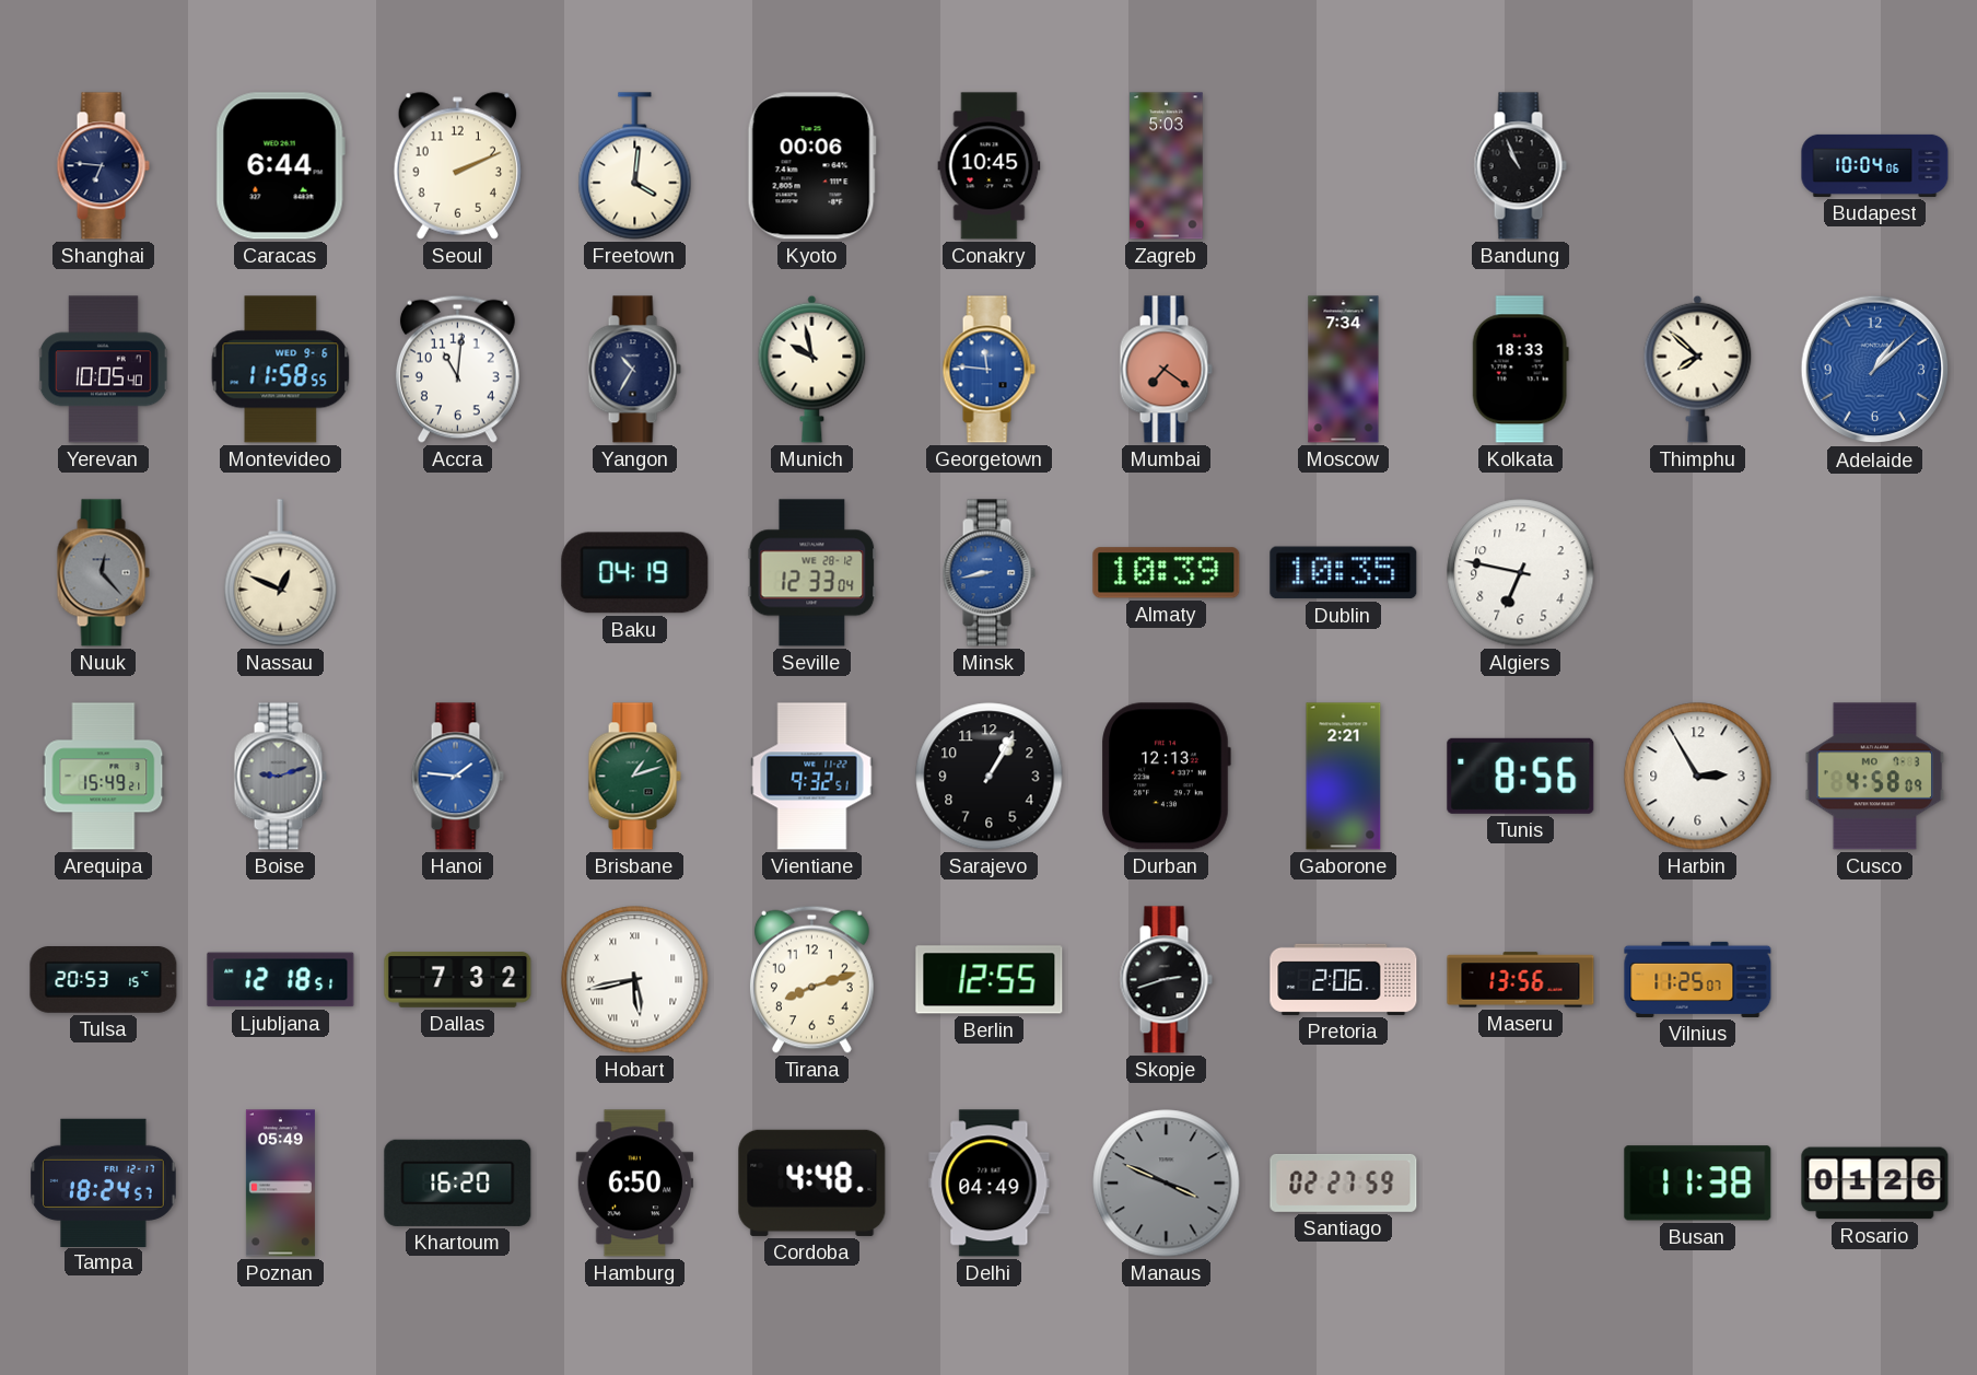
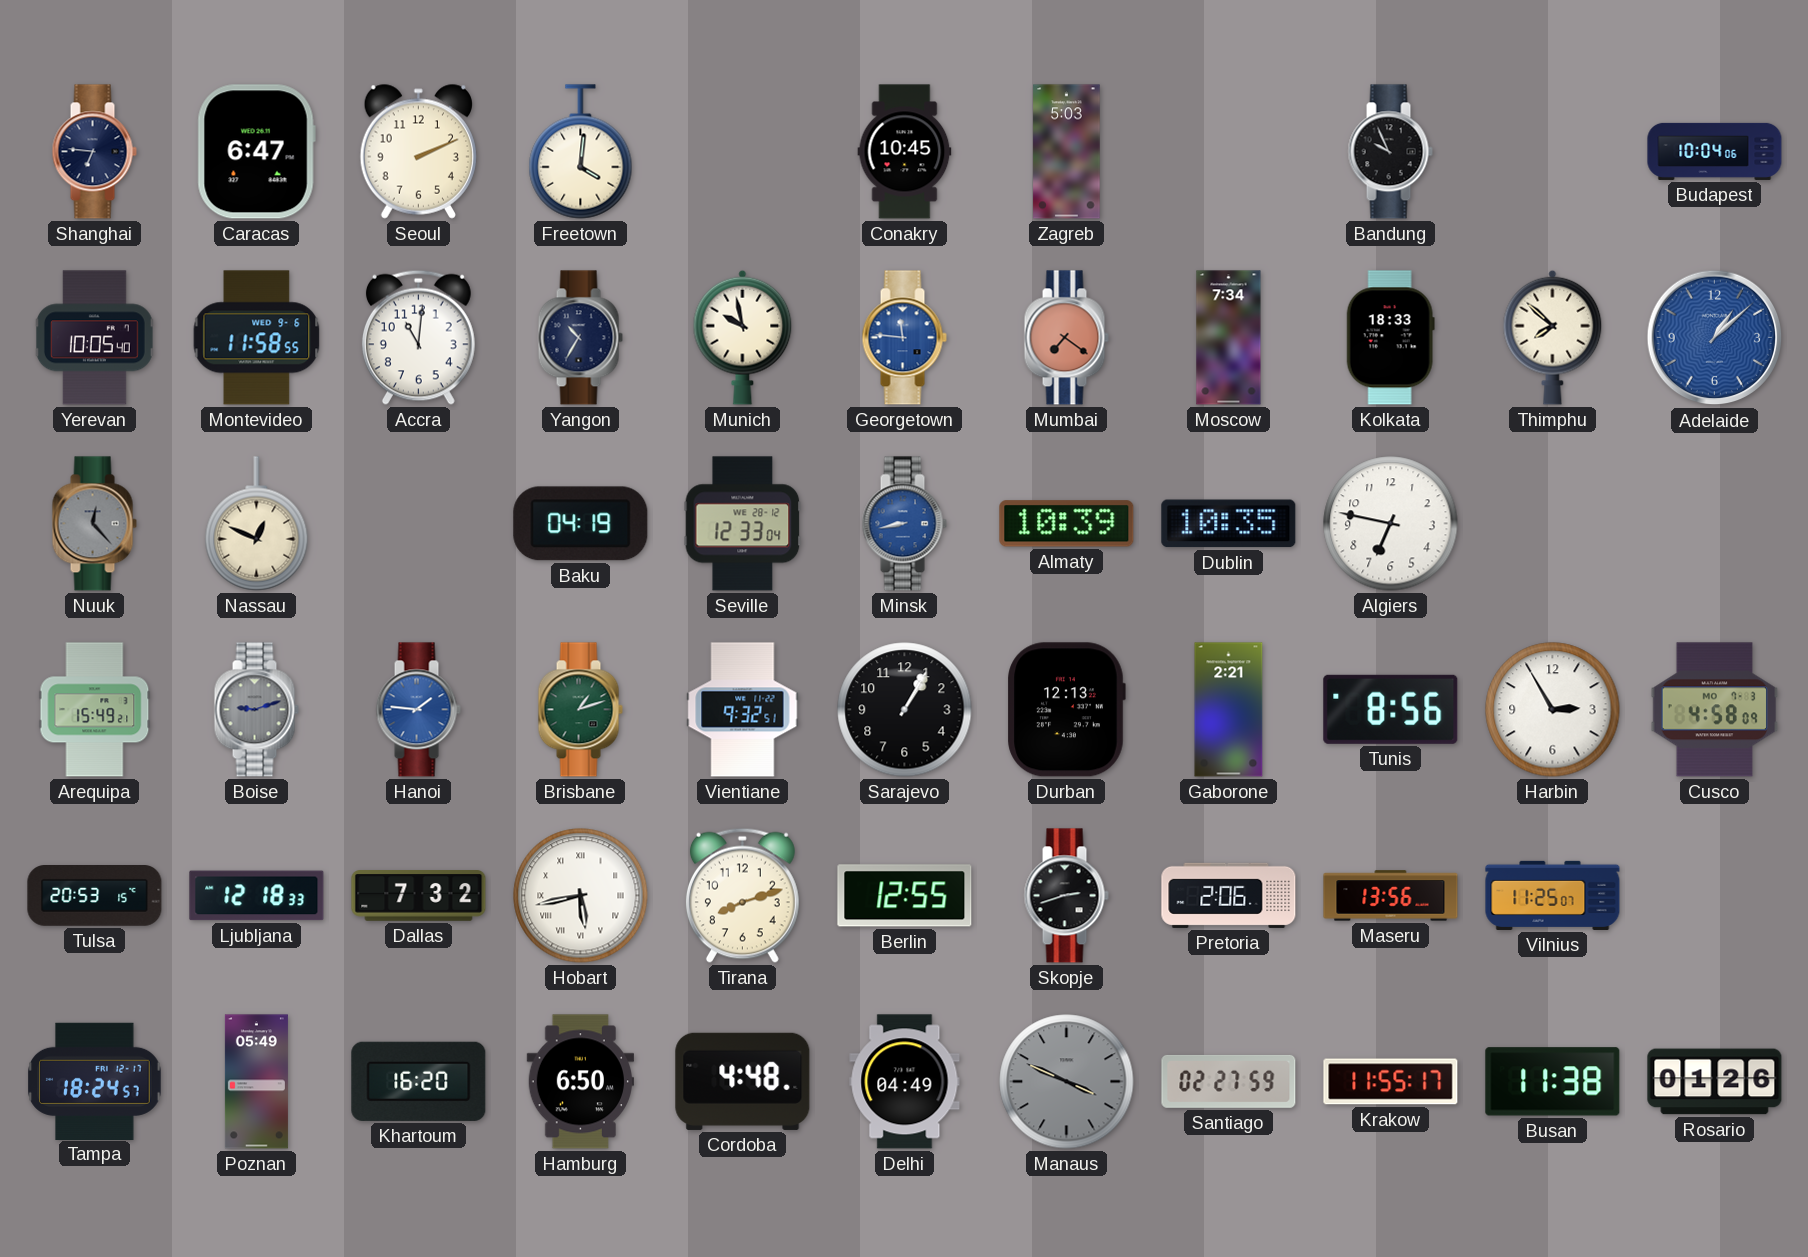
Caracas: 6:44 -> 6:47 (256, 152)
Kyoto: 00:06 -> none (811, 166)
Bandung: 10:56 -> 9:56 (1390, 152)
Ljubljana: 12:18:51 -> 12:18:33 (257, 896)
Krakow: none -> 11:55 (1391, 1082)
